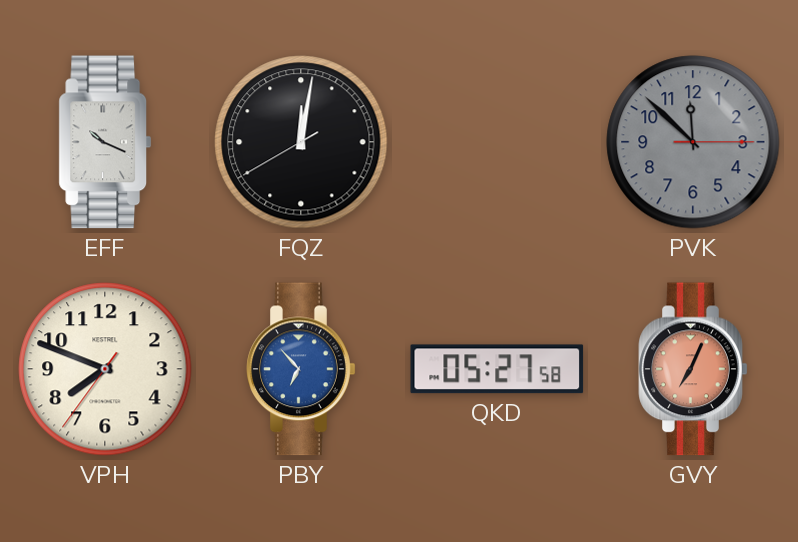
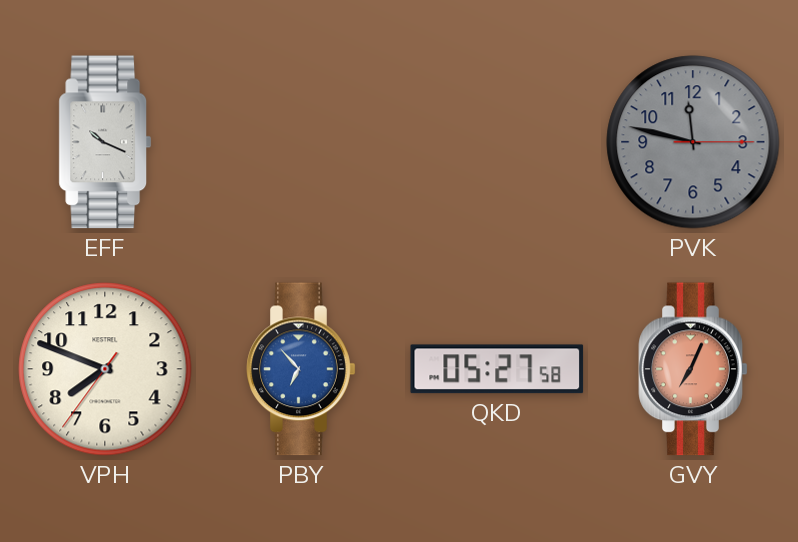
FQZ: 12:01 -> none (301, 142)
PVK: 11:52 -> 11:47 (693, 142)
